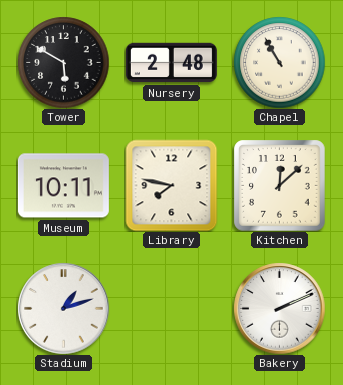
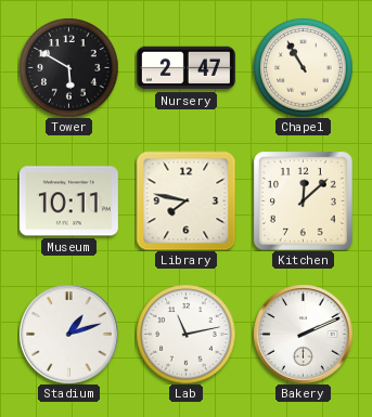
Nursery: 2:48 -> 2:47 (185, 68)
Lab: none -> 11:13 (185, 334)
